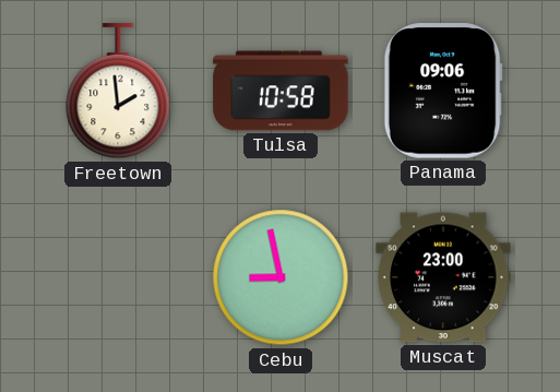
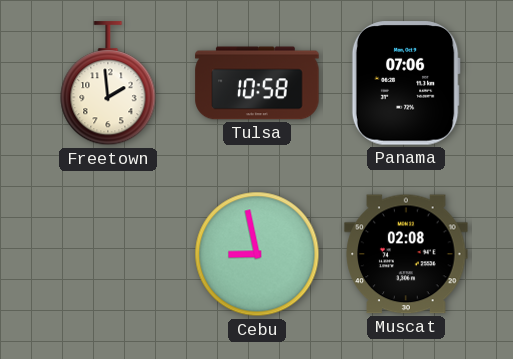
Panama: 09:06 -> 07:06 (406, 83)
Muscat: 23:00 -> 02:08 (406, 254)
